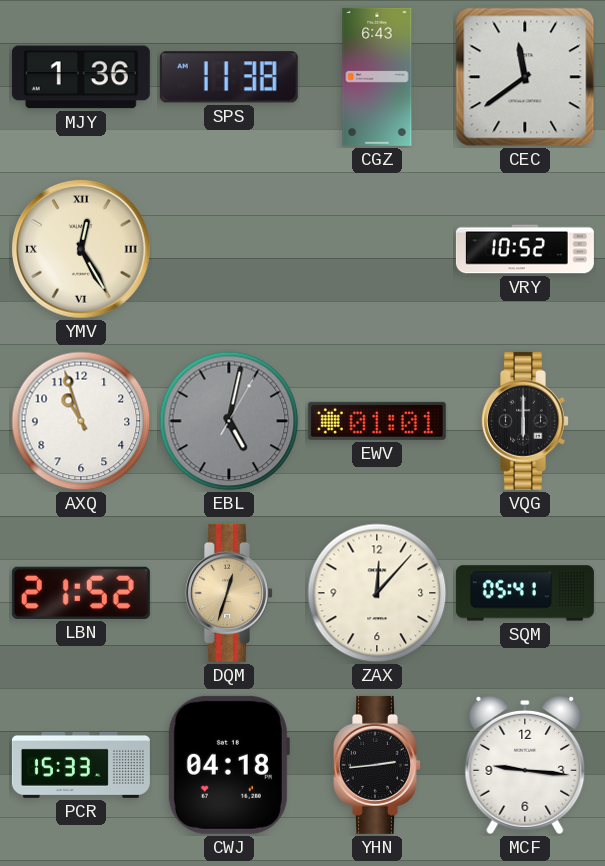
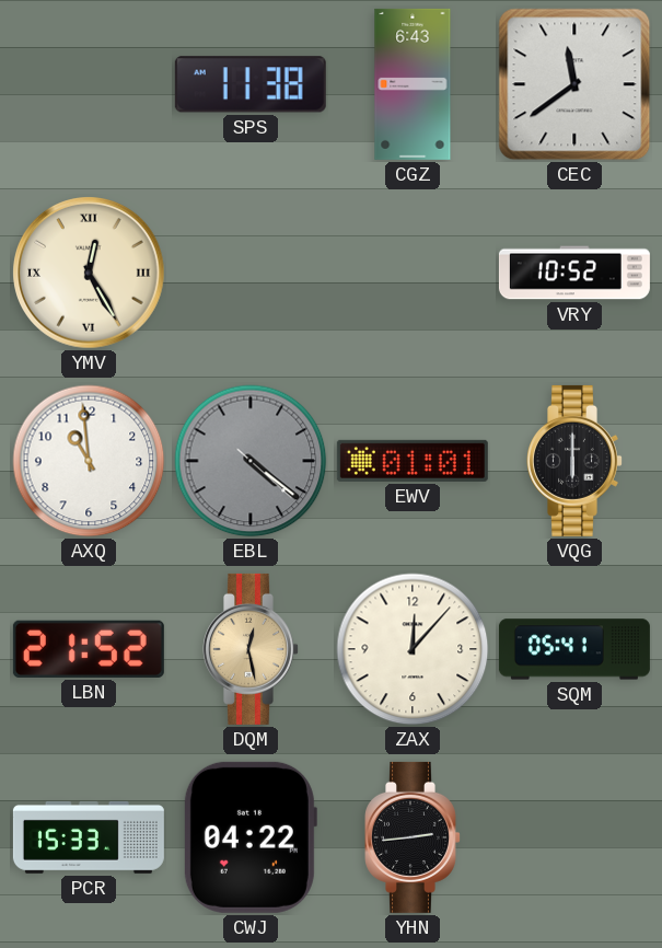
MJY: 1:36 -> none (81, 77)
AXQ: 10:57 -> 10:59 (89, 461)
EBL: 5:02 -> 4:21 (251, 461)
DQM: 12:33 -> 12:28 (252, 649)
CWJ: 04:18 -> 04:22 (249, 837)
MCF: 9:16 -> none (525, 766)
